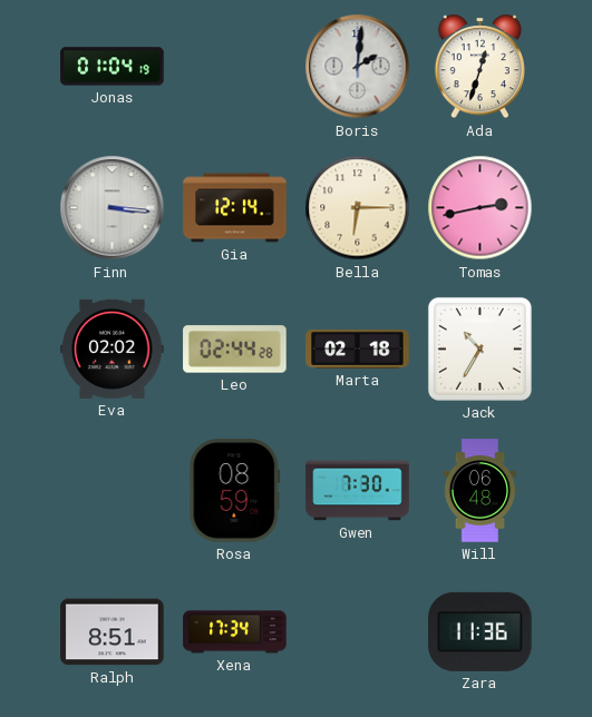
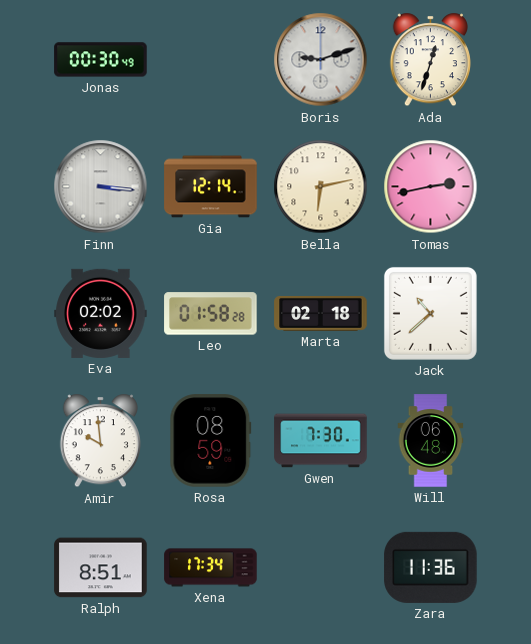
Jonas: 01:04 -> 00:30 (101, 60)
Boris: 2:01 -> 9:12 (321, 60)
Bella: 6:15 -> 6:13 (321, 187)
Leo: 02:44 -> 01:58 (211, 314)
Jack: 10:35 -> 10:38 (430, 313)
Amir: none -> 9:59 (100, 441)
